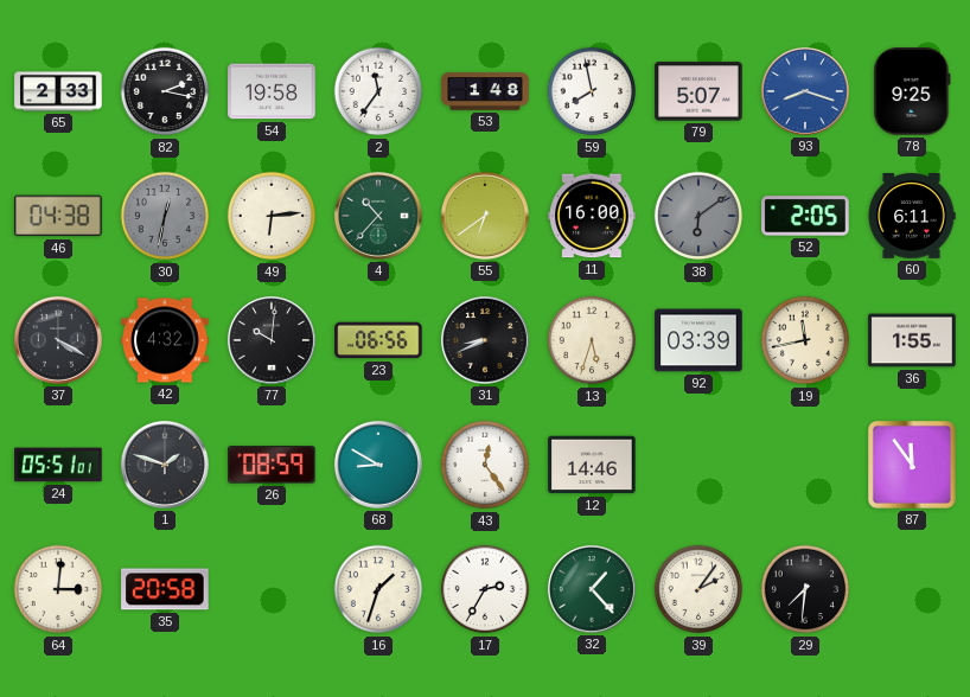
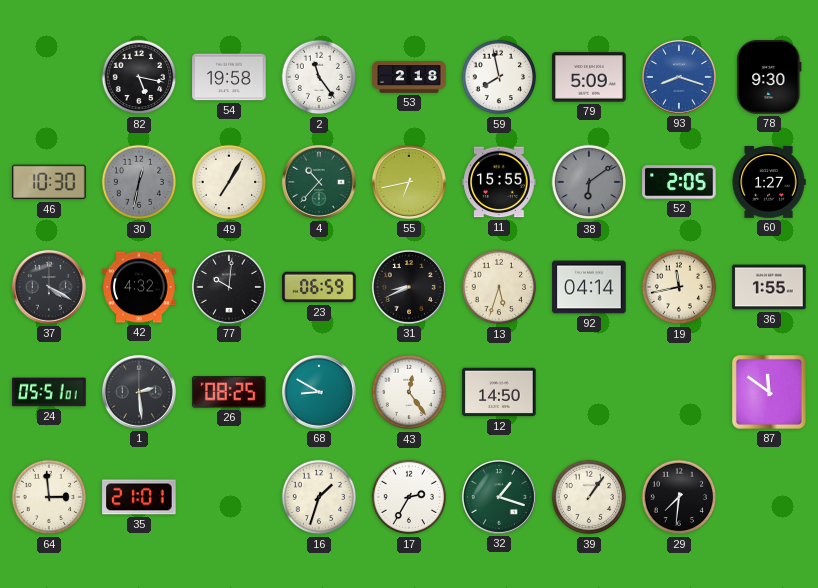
65: 2:33 -> none (58, 91)
82: 2:17 -> 5:17 (139, 77)
2: 11:36 -> 11:24 (319, 77)
53: 1:48 -> 2:18 (409, 77)
79: 5:07 -> 5:09 (589, 77)
78: 9:25 -> 9:30 (769, 77)
46: 04:38 -> 10:30 (49, 182)
49: 6:14 -> 7:05 (229, 182)
55: 6:39 -> 6:43 (409, 182)
11: 16:00 -> 15:55 (499, 182)
60: 6:11 -> 1:27 (769, 183)
23: 06:56 -> 06:59 (319, 287)
92: 03:39 -> 04:14 (589, 287)
1: 1:48 -> 2:29 (139, 392)
26: 08:59 -> 08:25 (229, 392)
12: 14:46 -> 14:50 (499, 392)
87: 11:54 -> 11:51 (770, 393)
64: 3:01 -> 2:59 (49, 497)
35: 20:58 -> 21:01 (139, 497)
32: 1:23 -> 1:18 (499, 497)
39: 2:06 -> 1:06 (589, 497)
